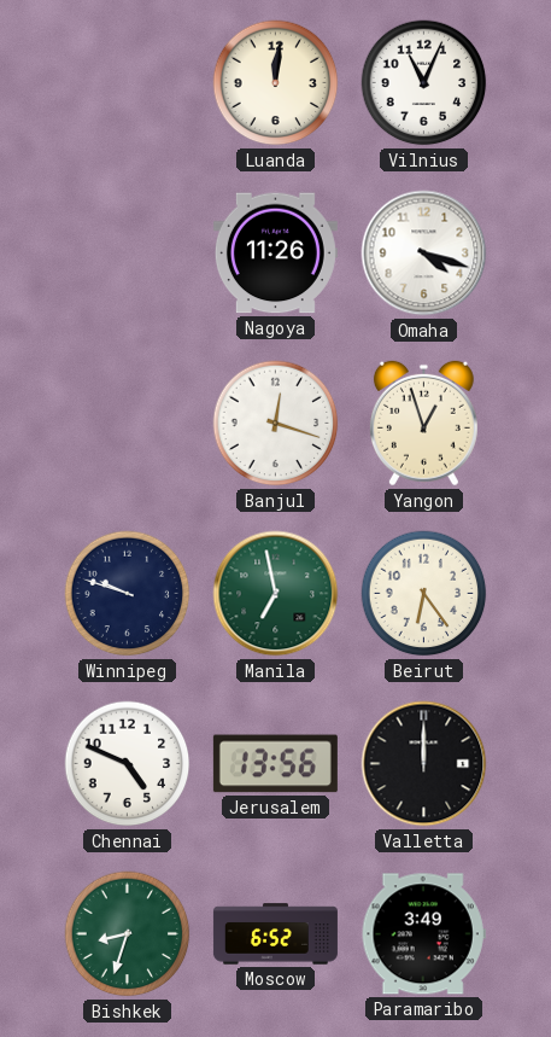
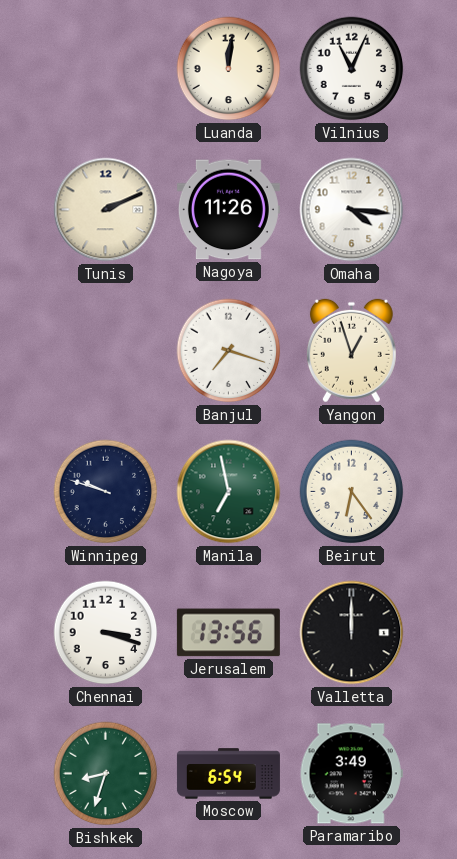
Tunis: none -> 2:11 (106, 210)
Omaha: 4:18 -> 4:16 (352, 210)
Banjul: 12:18 -> 7:18 (229, 351)
Chennai: 4:49 -> 3:18 (106, 633)
Moscow: 6:52 -> 6:54 (228, 774)
